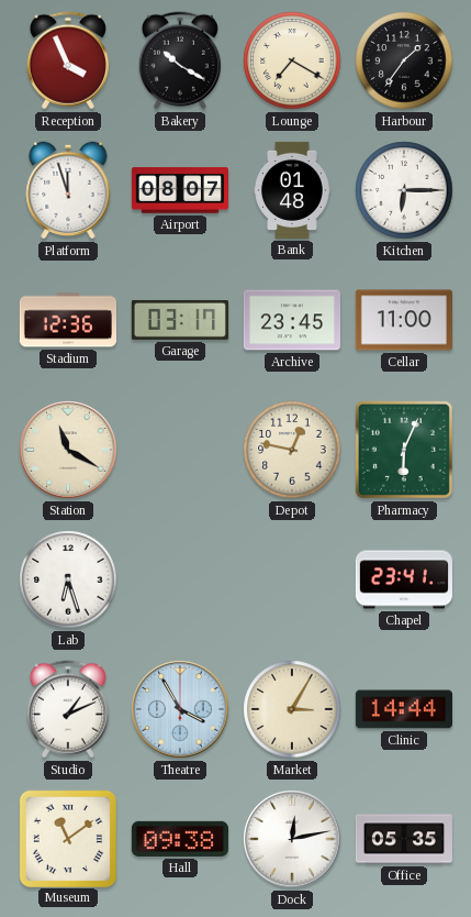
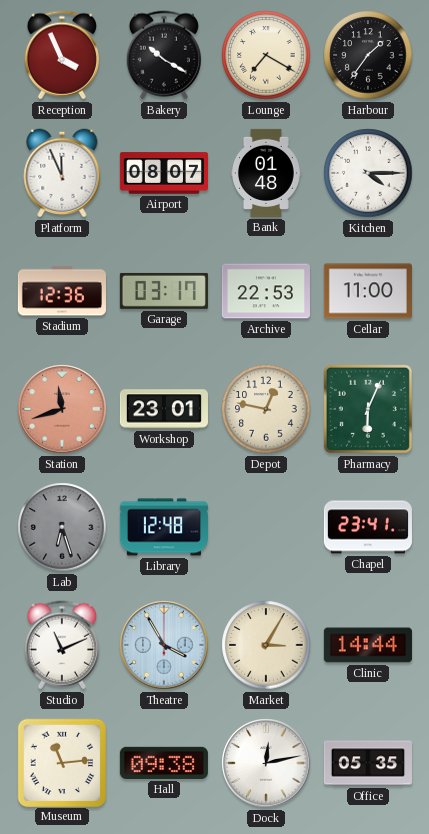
Platform: 11:57 -> 11:56 (62, 173)
Kitchen: 6:15 -> 4:15 (368, 173)
Archive: 23:45 -> 22:53 (266, 291)
Station: 11:20 -> 11:42 (62, 409)
Station dial: cream -> salmon (62, 409)
Workshop: none -> 23:01 (164, 409)
Lab dial: white -> grey (62, 527)
Library: none -> 12:48 (164, 527)
Studio: 1:11 -> 11:11 (62, 645)
Museum: 11:09 -> 11:14 (61, 762)
